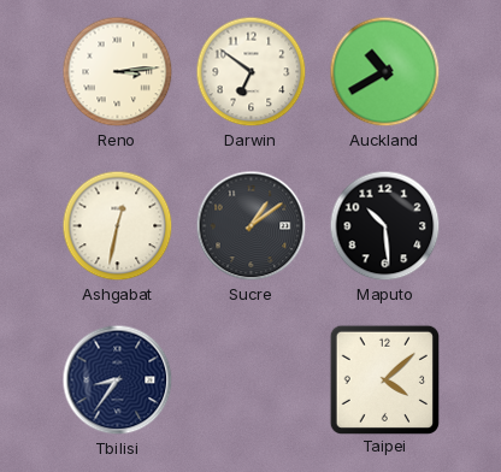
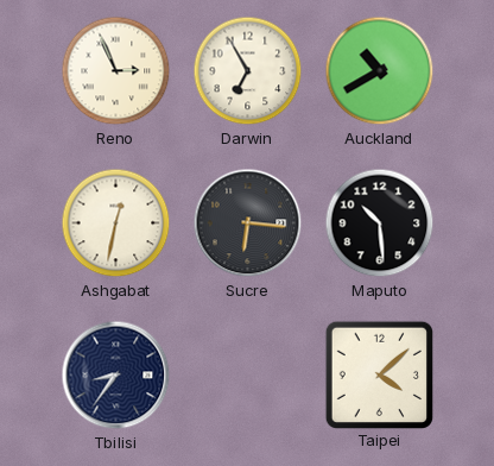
Reno: 3:14 -> 2:56 (116, 71)
Darwin: 6:51 -> 6:55 (248, 71)
Sucre: 1:09 -> 6:16 (248, 223)
